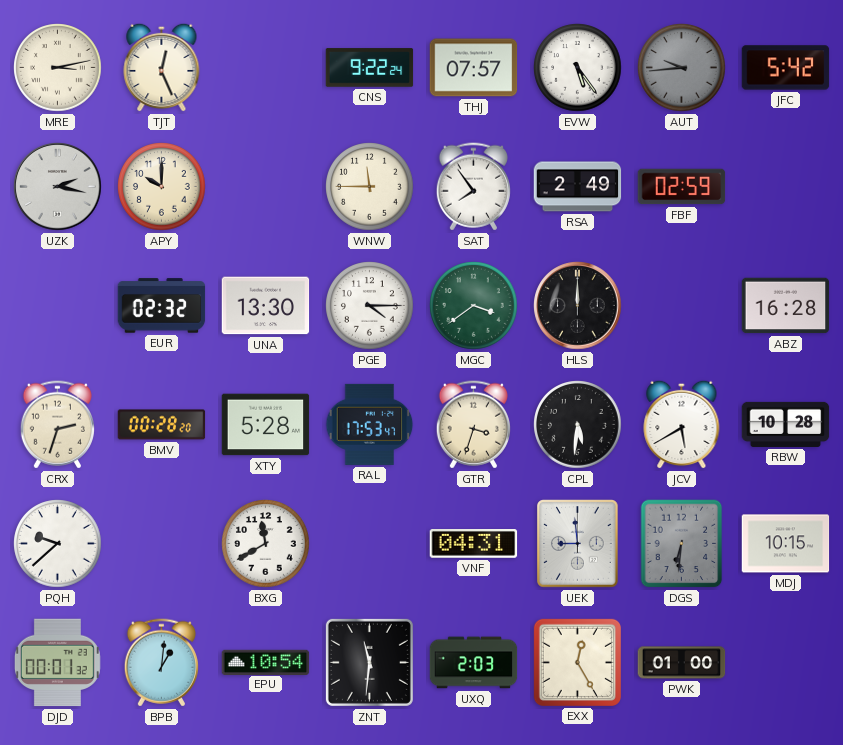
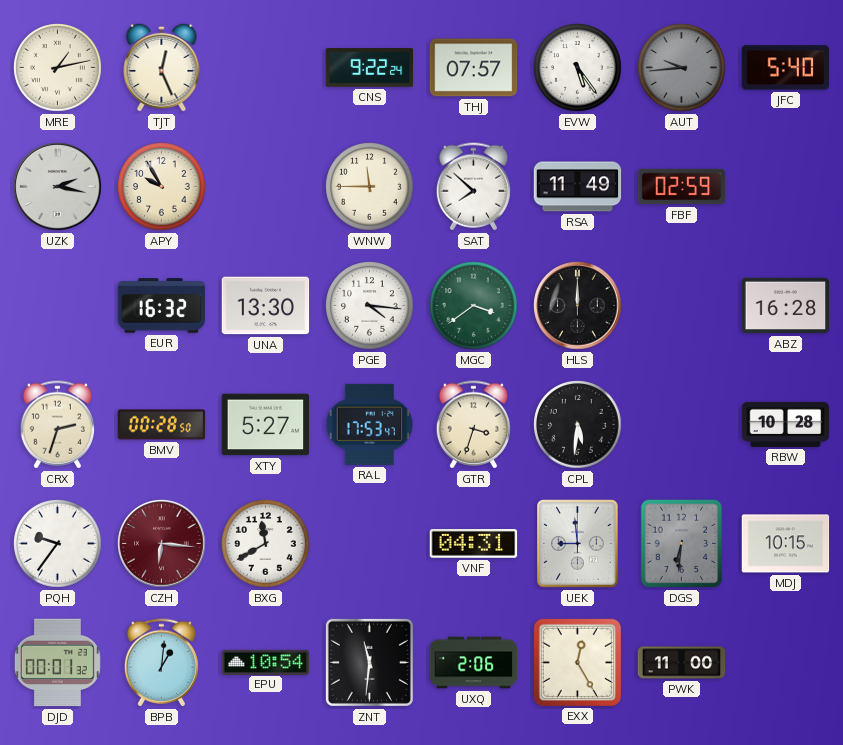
MRE: 3:13 -> 1:13 (58, 68)
JFC: 5:42 -> 5:40 (786, 68)
APY: 10:00 -> 9:55 (162, 187)
SAT: 7:54 -> 7:52 (473, 187)
RSA: 2:49 -> 11:49 (578, 187)
EUR: 02:32 -> 16:32 (162, 306)
PGE: 4:15 -> 4:16 (370, 306)
BMV: 00:28:20 -> 00:28:50 (162, 425)
XTY: 5:28 -> 5:27 (266, 425)
JCV: 5:40 -> none (682, 424)
PQH: 9:38 -> 9:36 (58, 544)
CZH: none -> 6:16 (162, 544)
UXQ: 2:03 -> 2:06 (474, 663)
PWK: 01:00 -> 11:00 (682, 663)
